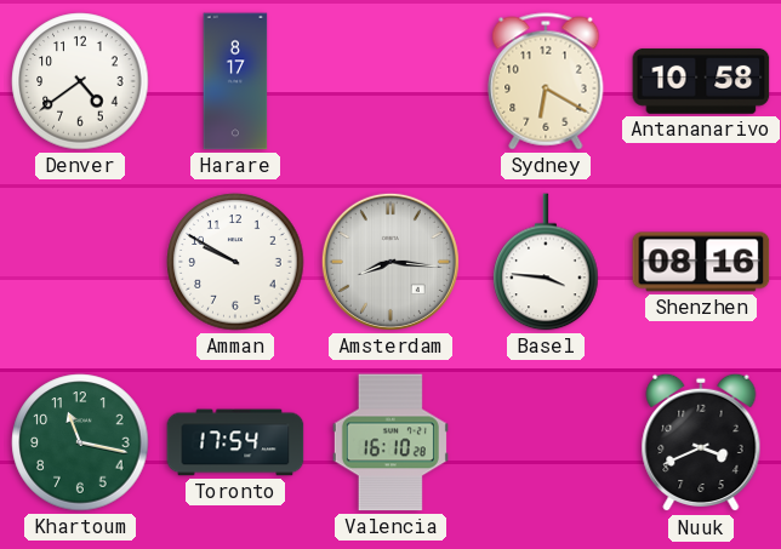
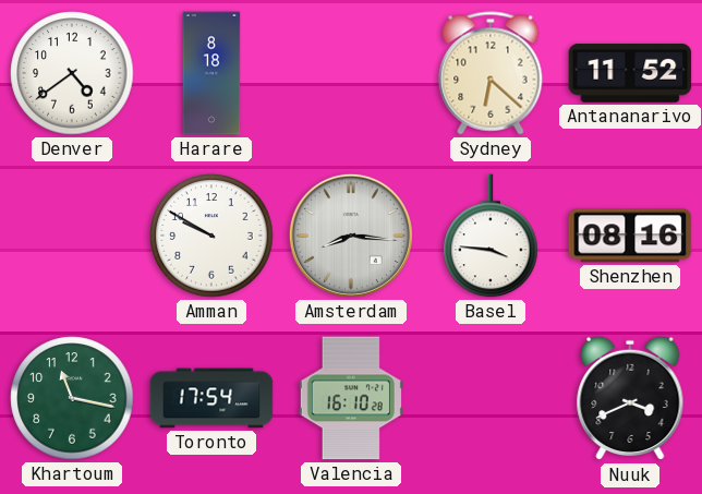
Harare: 8:17 -> 8:18 (211, 73)
Sydney: 6:20 -> 6:22 (491, 73)
Antananarivo: 10:58 -> 11:52 (630, 73)
